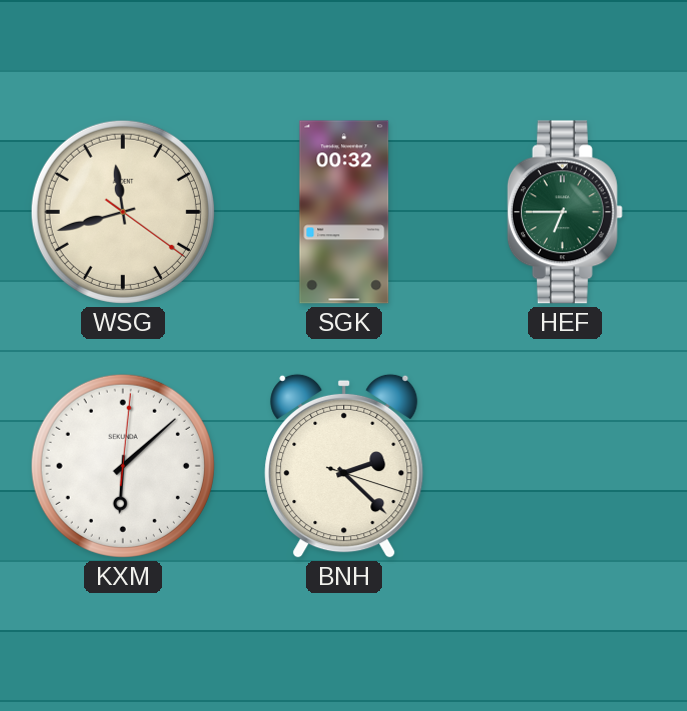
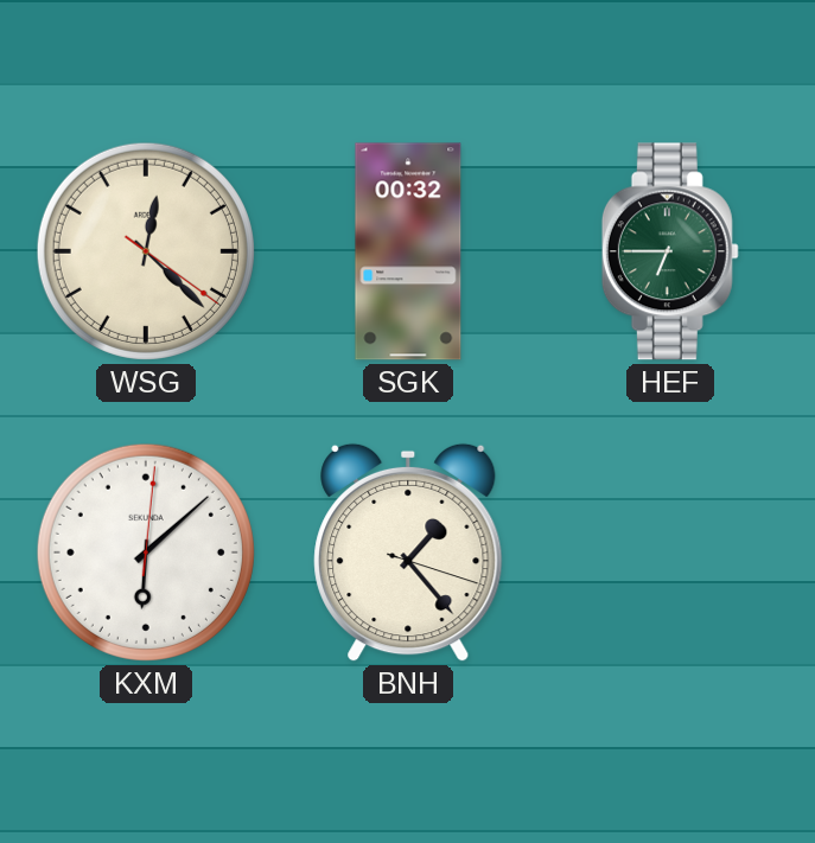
WSG: 11:42 -> 12:22 (146, 251)
BNH: 2:22 -> 1:23 (408, 553)
